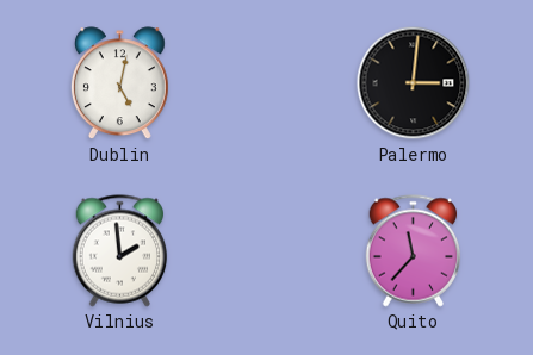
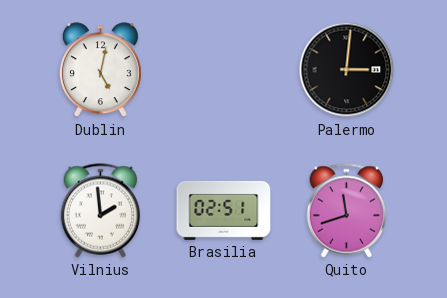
Brasilia: none -> 02:51 (224, 210)
Quito: 11:37 -> 11:42 (347, 211)
